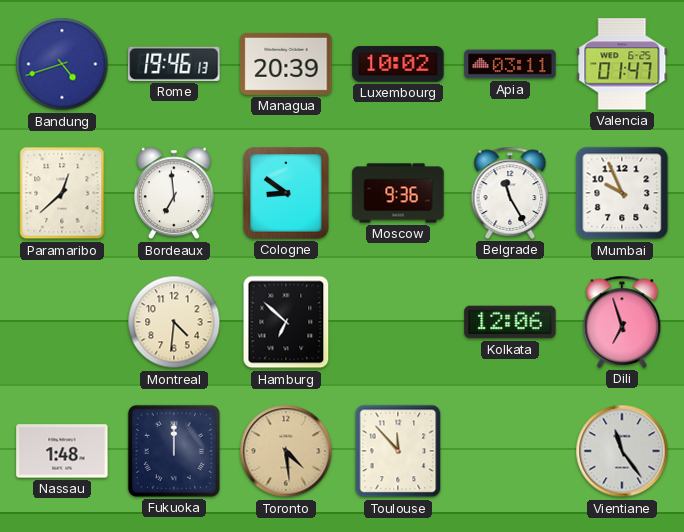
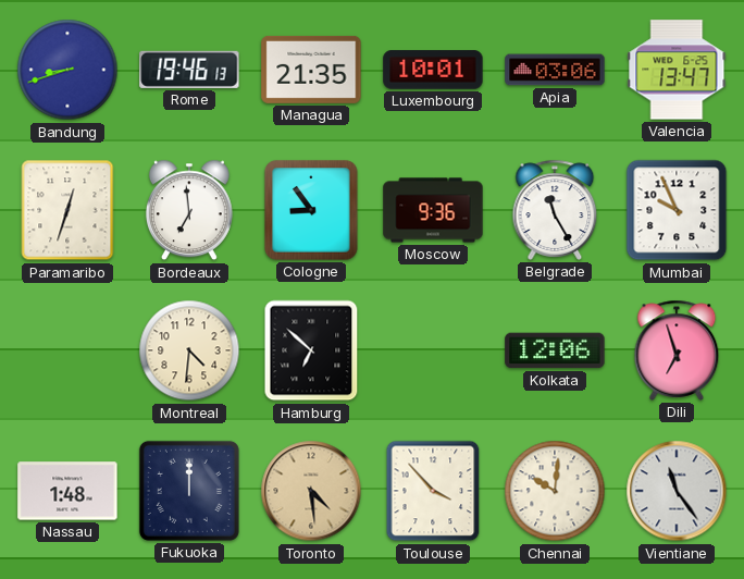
Bandung: 4:42 -> 8:42 (67, 70)
Managua: 20:39 -> 21:35 (311, 70)
Luxembourg: 10:02 -> 10:01 (433, 70)
Apia: 03:11 -> 03:06 (555, 70)
Valencia: 01:47 -> 13:47 (677, 70)
Paramaribo: 12:38 -> 12:33 (67, 210)
Cologne: 8:51 -> 8:54 (311, 210)
Toulouse: 11:53 -> 3:53 (433, 491)
Chennai: none -> 10:01 (555, 491)
